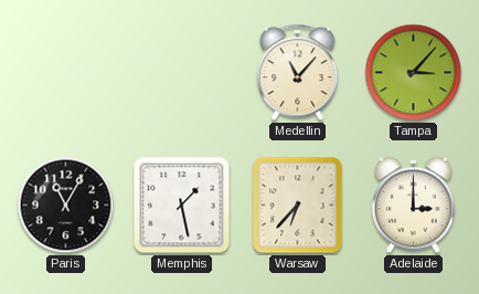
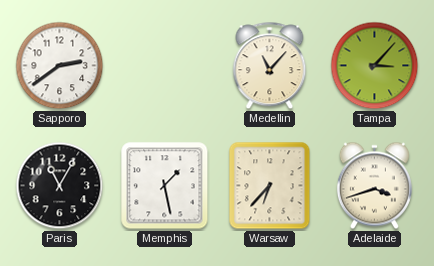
Sapporo: none -> 2:39 (60, 66)
Adelaide: 3:00 -> 3:42 (374, 186)
